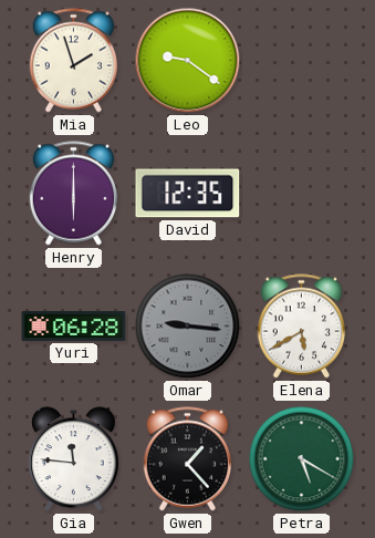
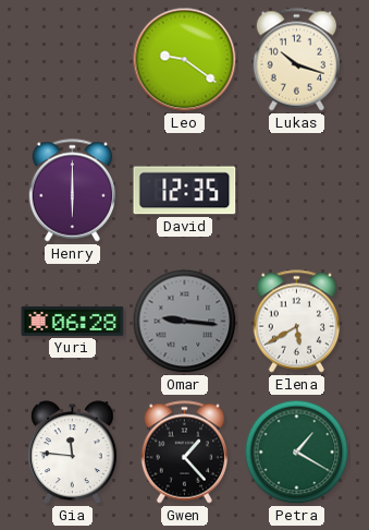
Mia: 1:57 -> none (73, 61)
Lukas: none -> 10:18 (296, 60)
Petra: 5:20 -> 1:20 (297, 453)
